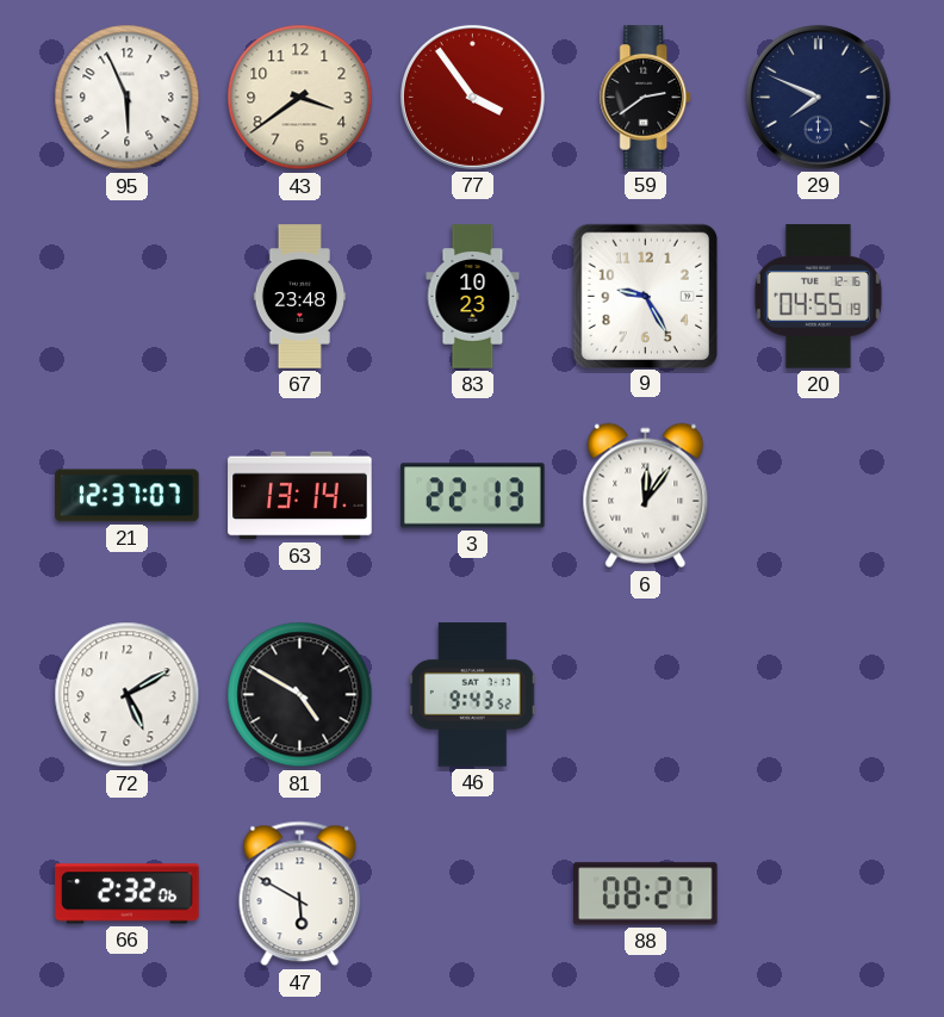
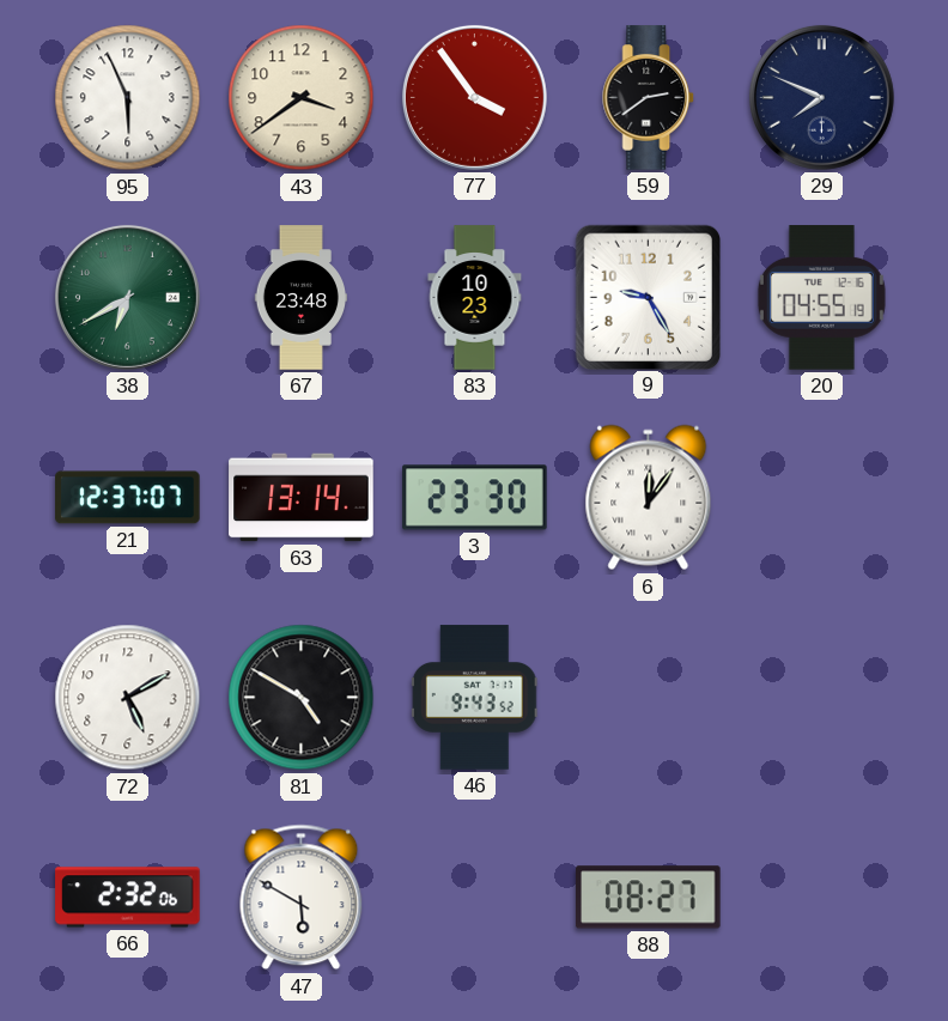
38: none -> 6:40 (127, 297)
3: 22:13 -> 23:30 (475, 498)
